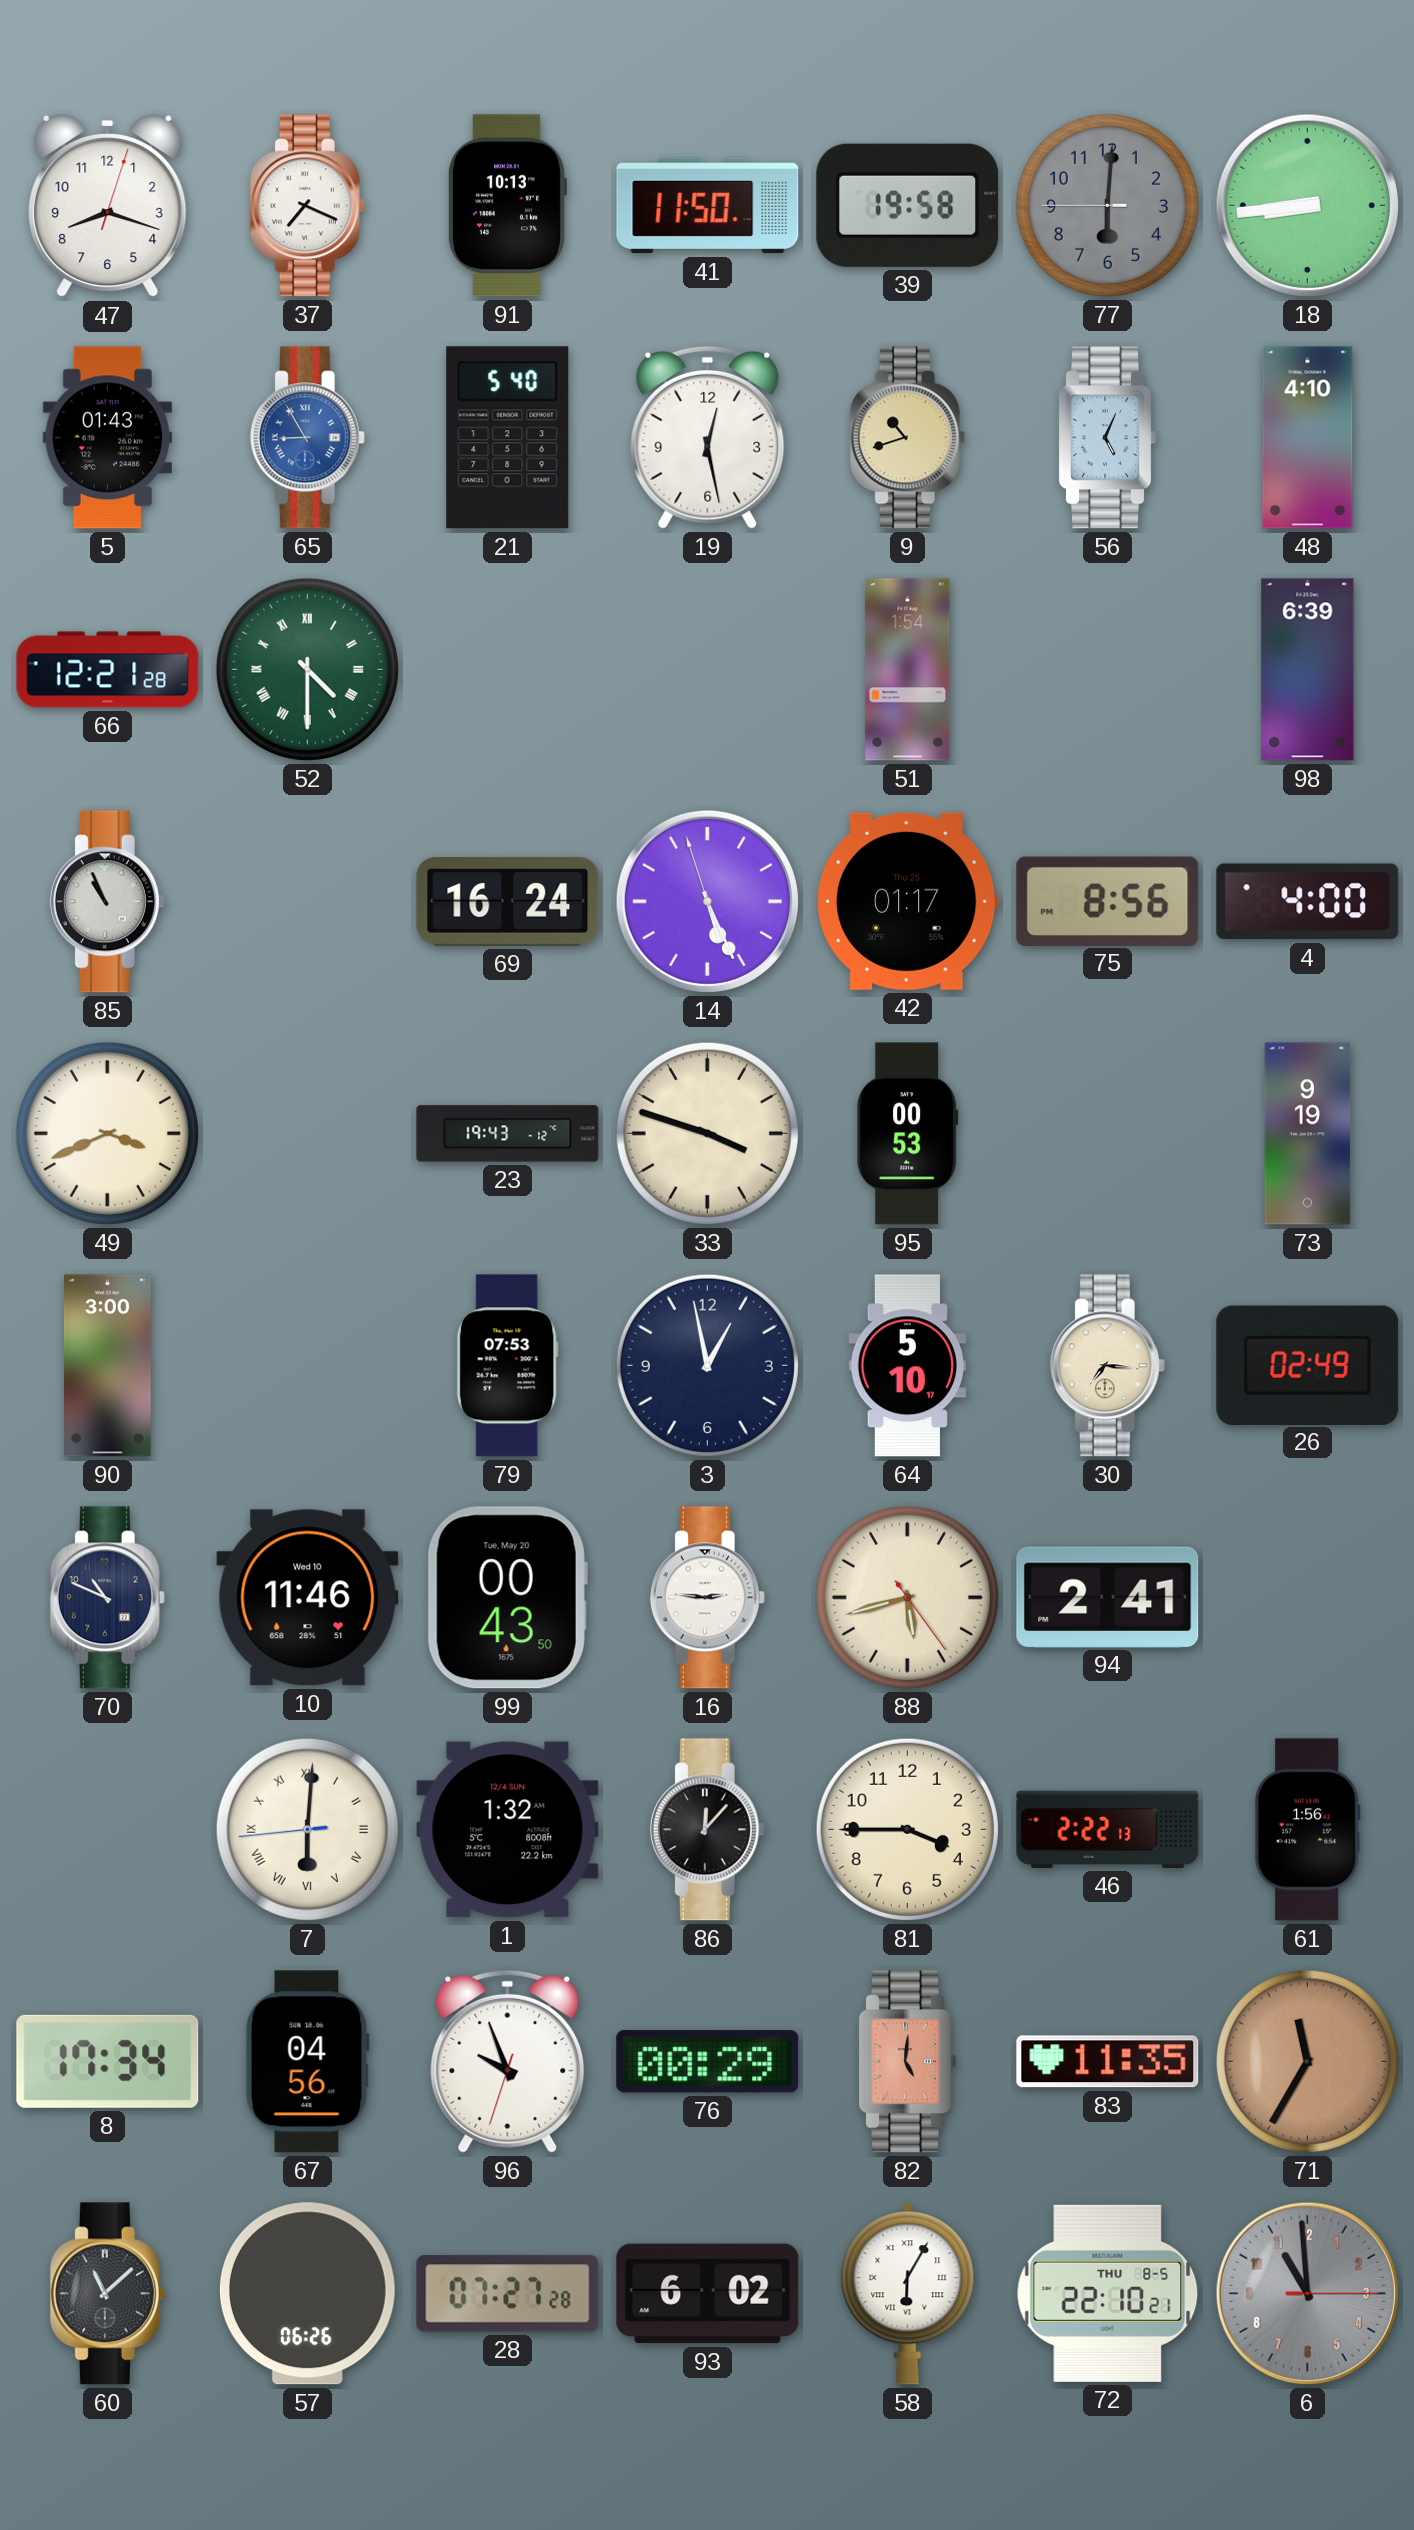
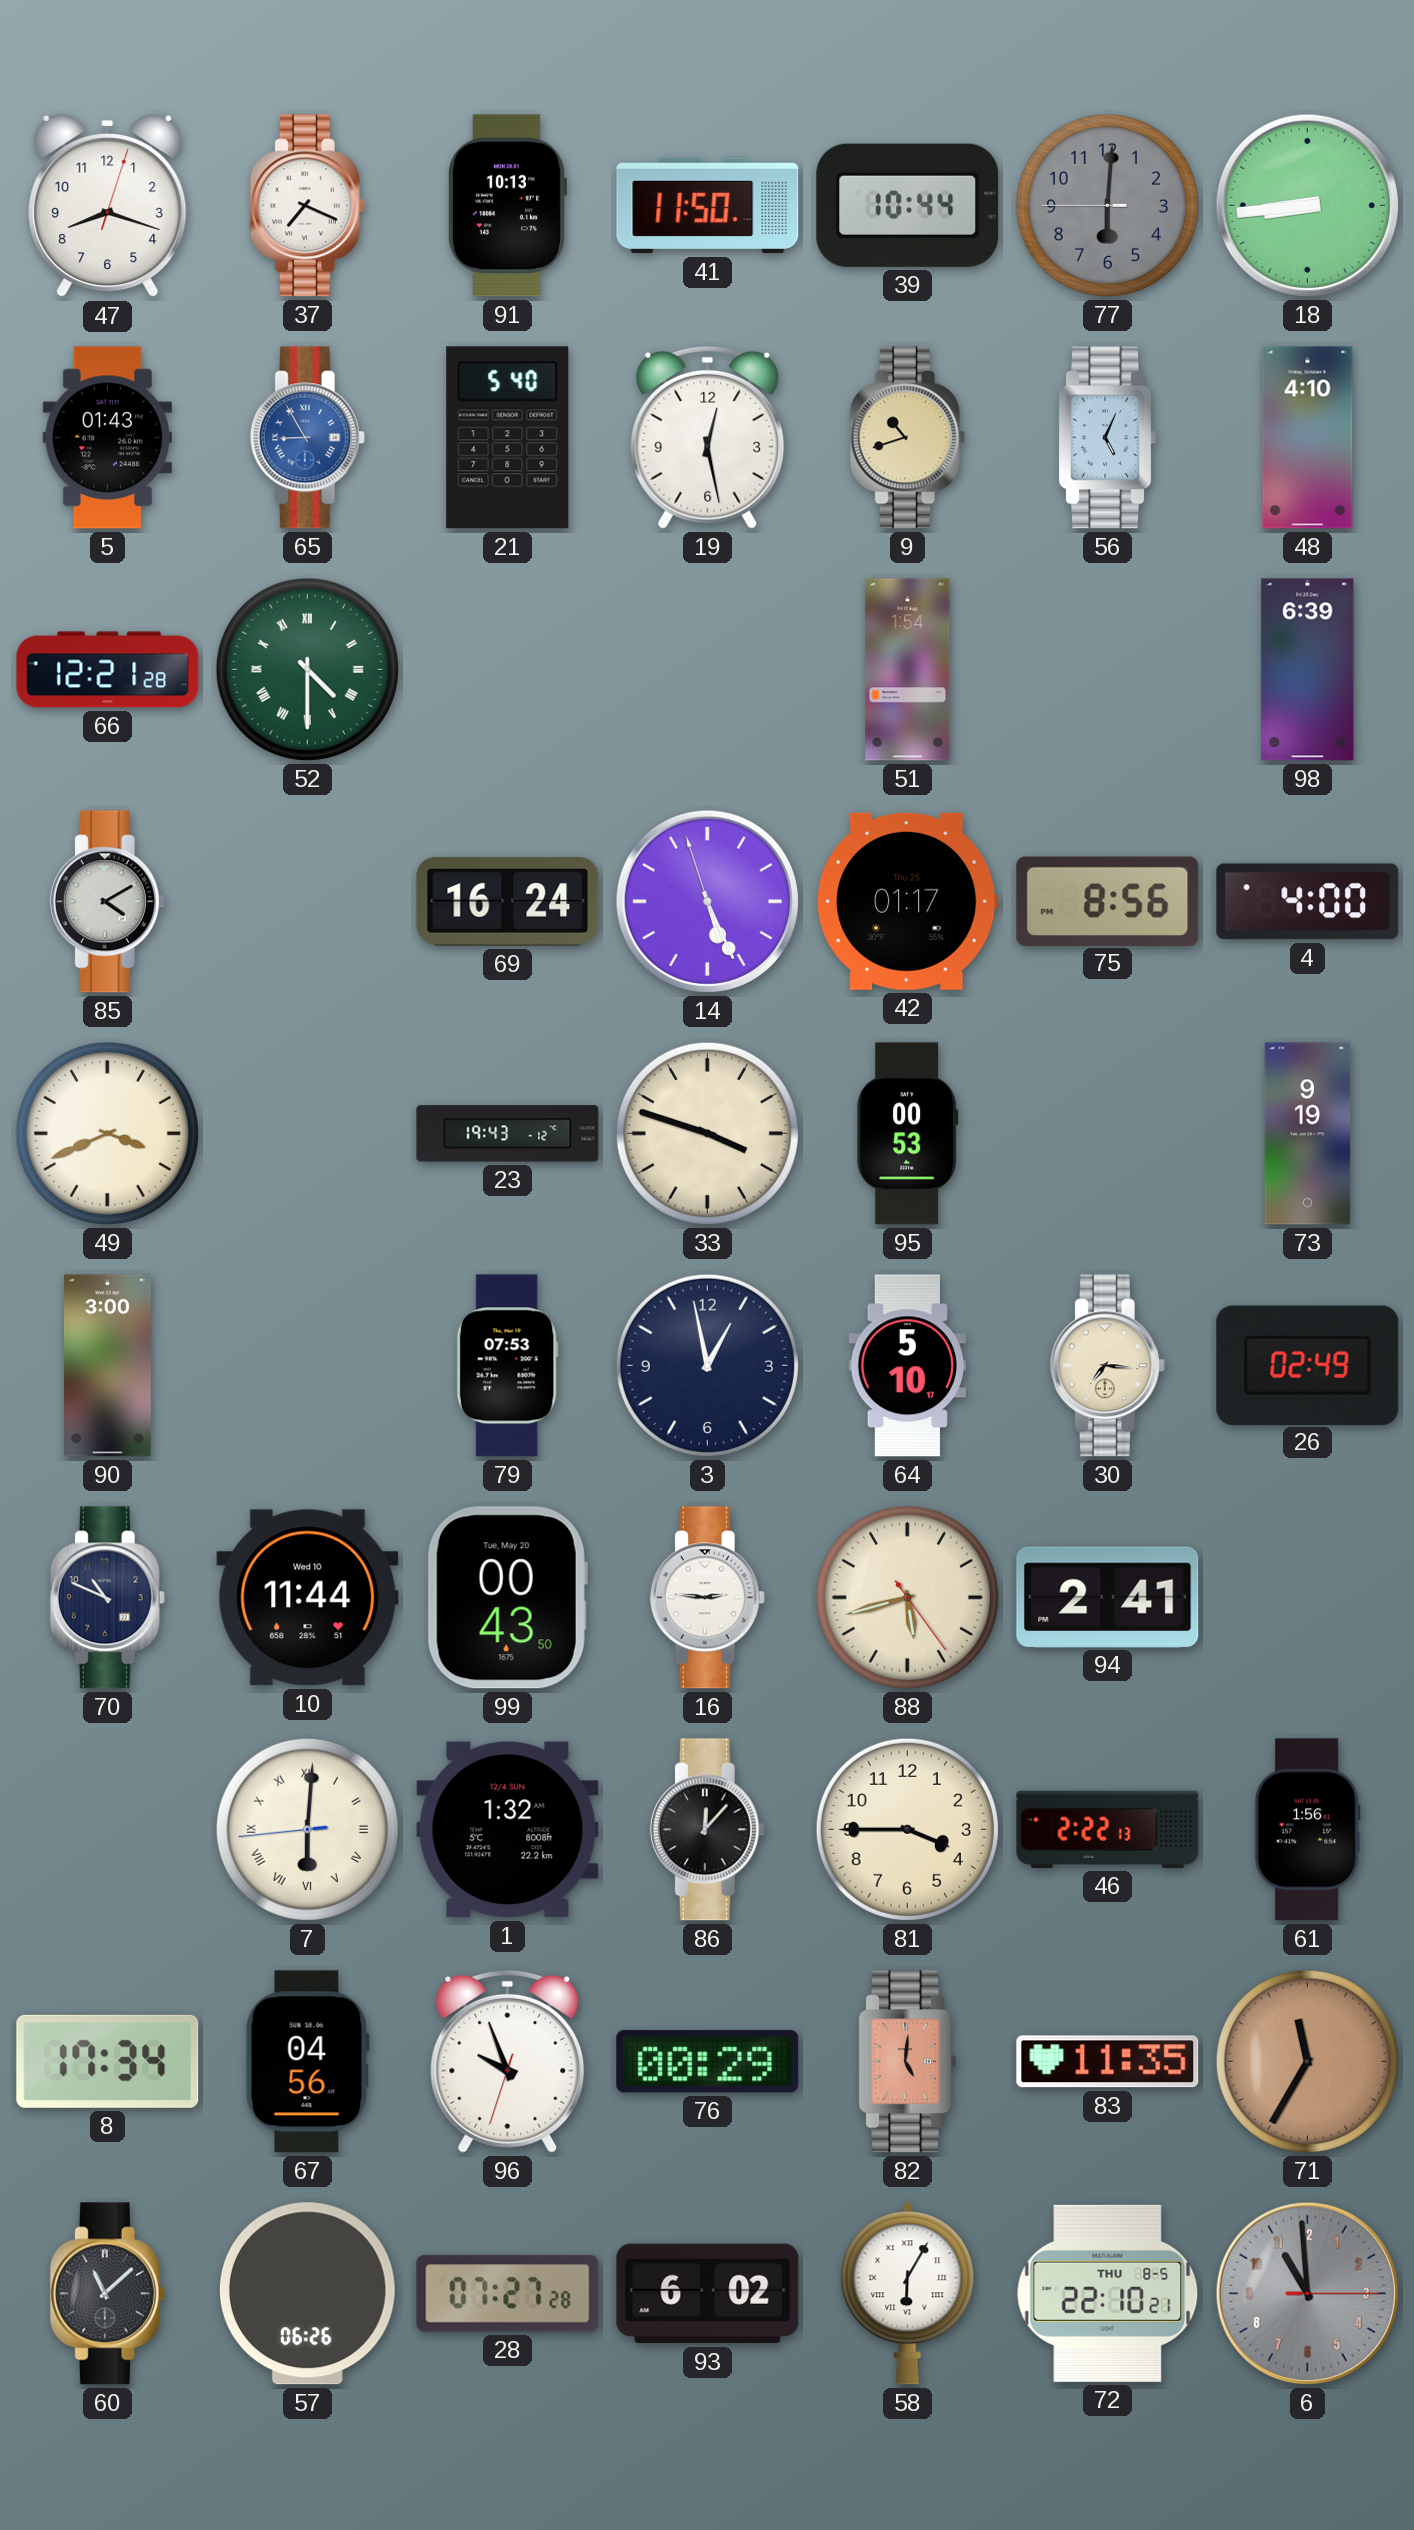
39: 19:58 -> 10:44 (908, 205)
85: 10:56 -> 4:10 (107, 902)
10: 11:46 -> 11:44 (308, 1598)
